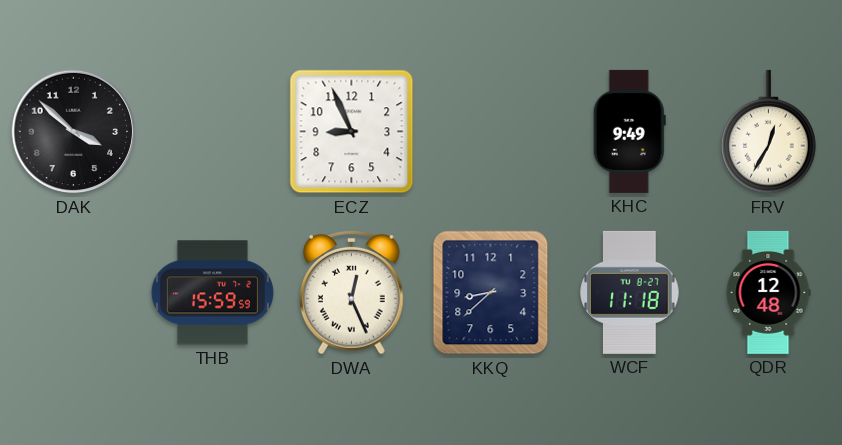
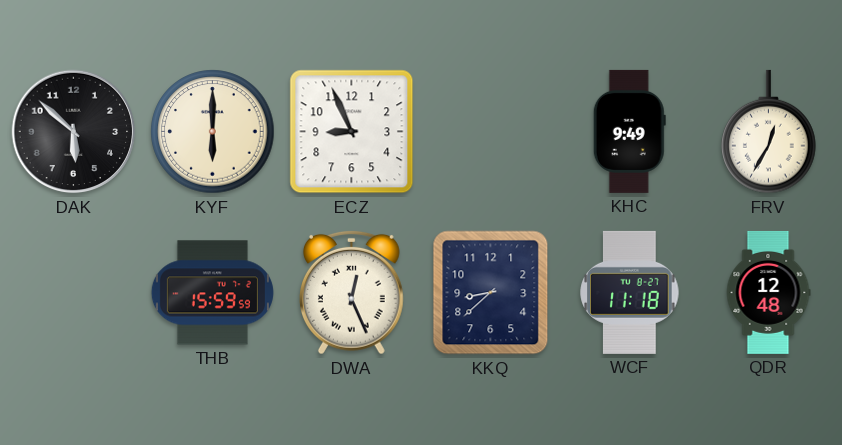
DAK: 3:52 -> 5:52 (74, 132)
KYF: none -> 6:00 (213, 132)
